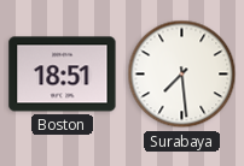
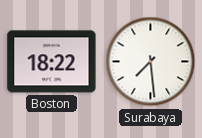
Boston: 18:51 -> 18:22 (52, 62)
